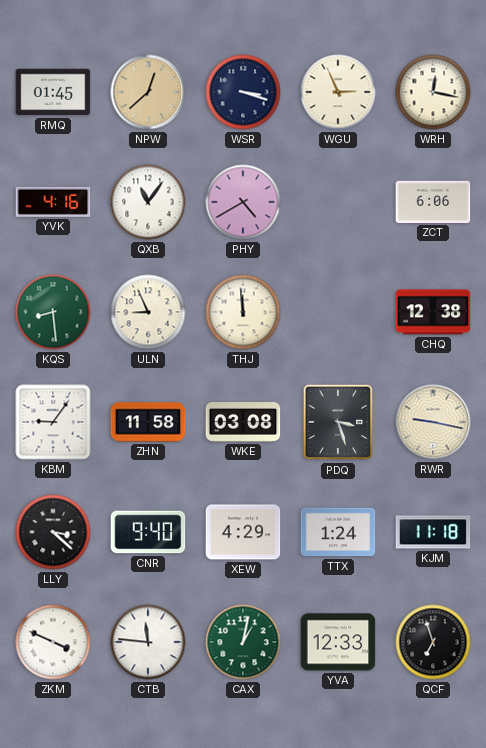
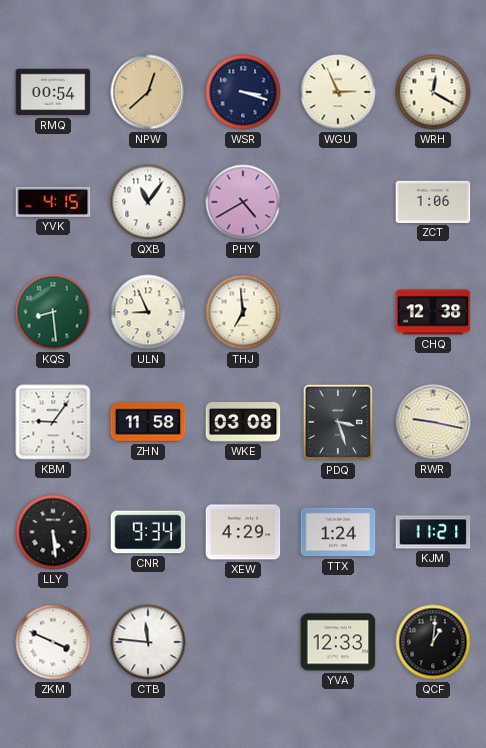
RMQ: 01:45 -> 00:54 (53, 92)
WRH: 12:17 -> 12:20 (433, 92)
YVK: 4:16 -> 4:15 (53, 202)
ZCT: 6:06 -> 1:06 (433, 202)
THJ: 11:59 -> 6:59 (243, 312)
LLY: 3:22 -> 5:29 (53, 532)
CNR: 9:40 -> 9:34 (148, 532)
KJM: 11:18 -> 11:21 (433, 532)
CAX: 1:02 -> none (243, 642)
QCF: 6:57 -> 1:01 (433, 642)
